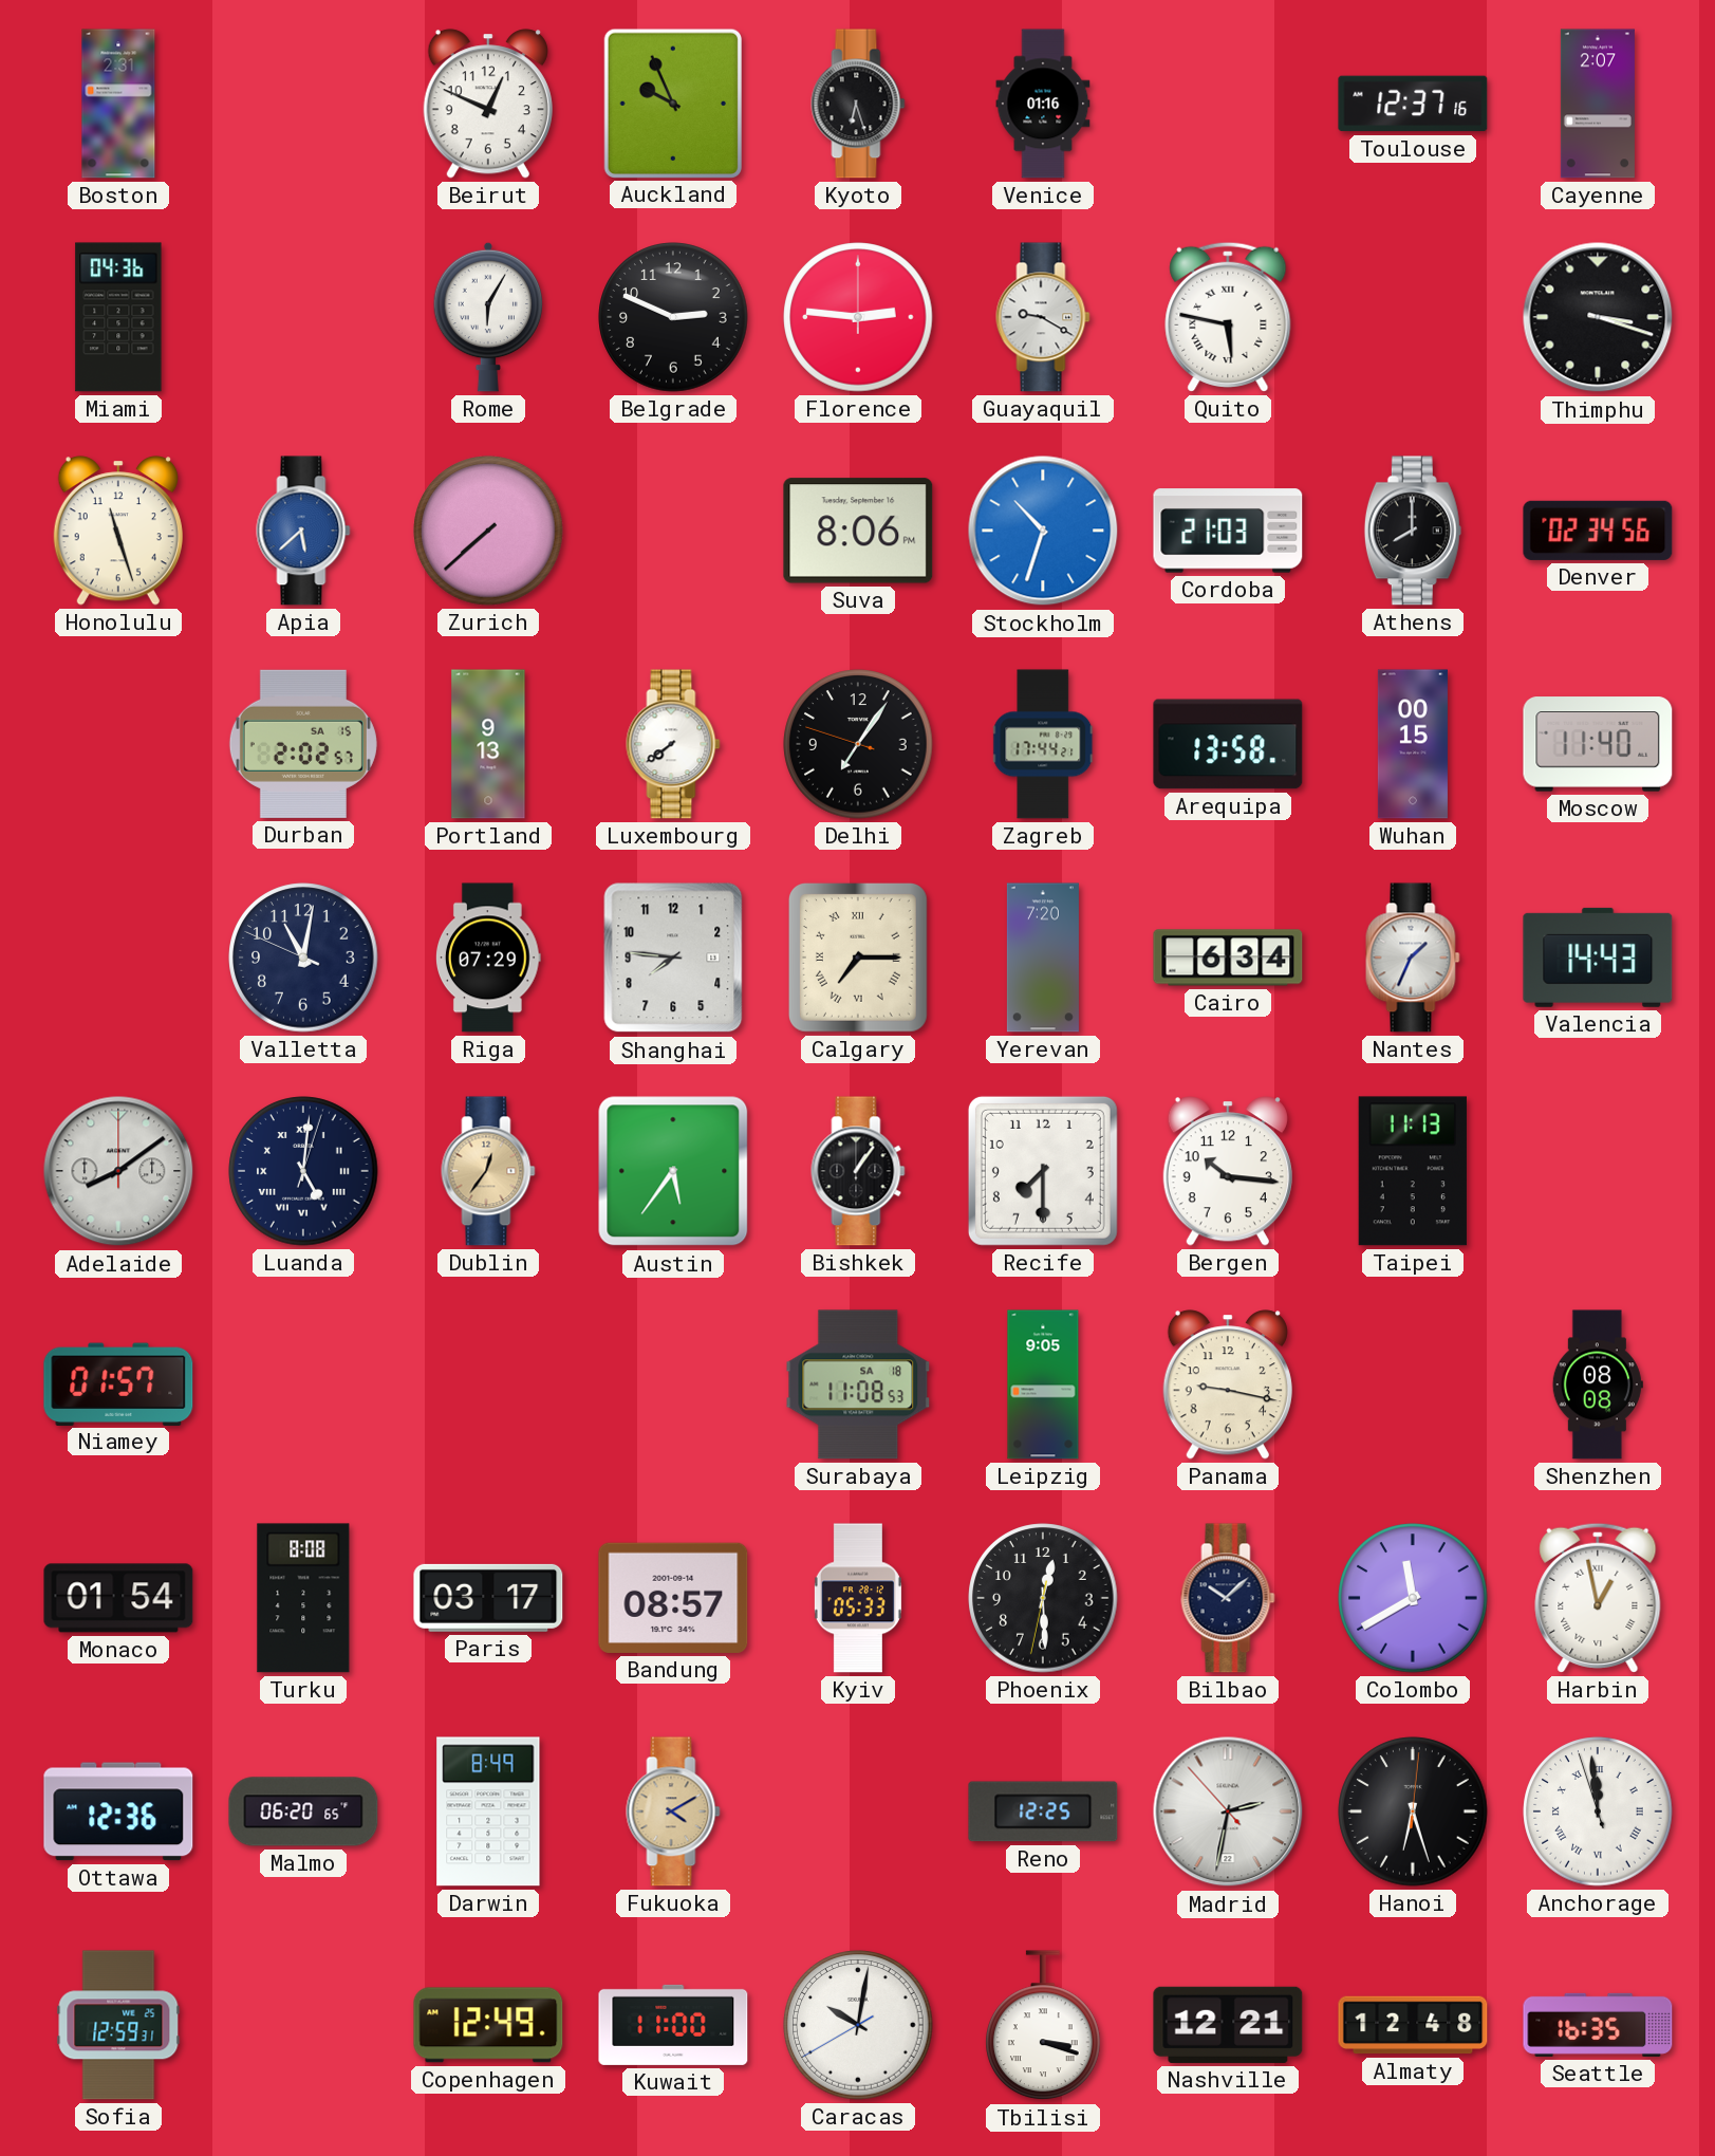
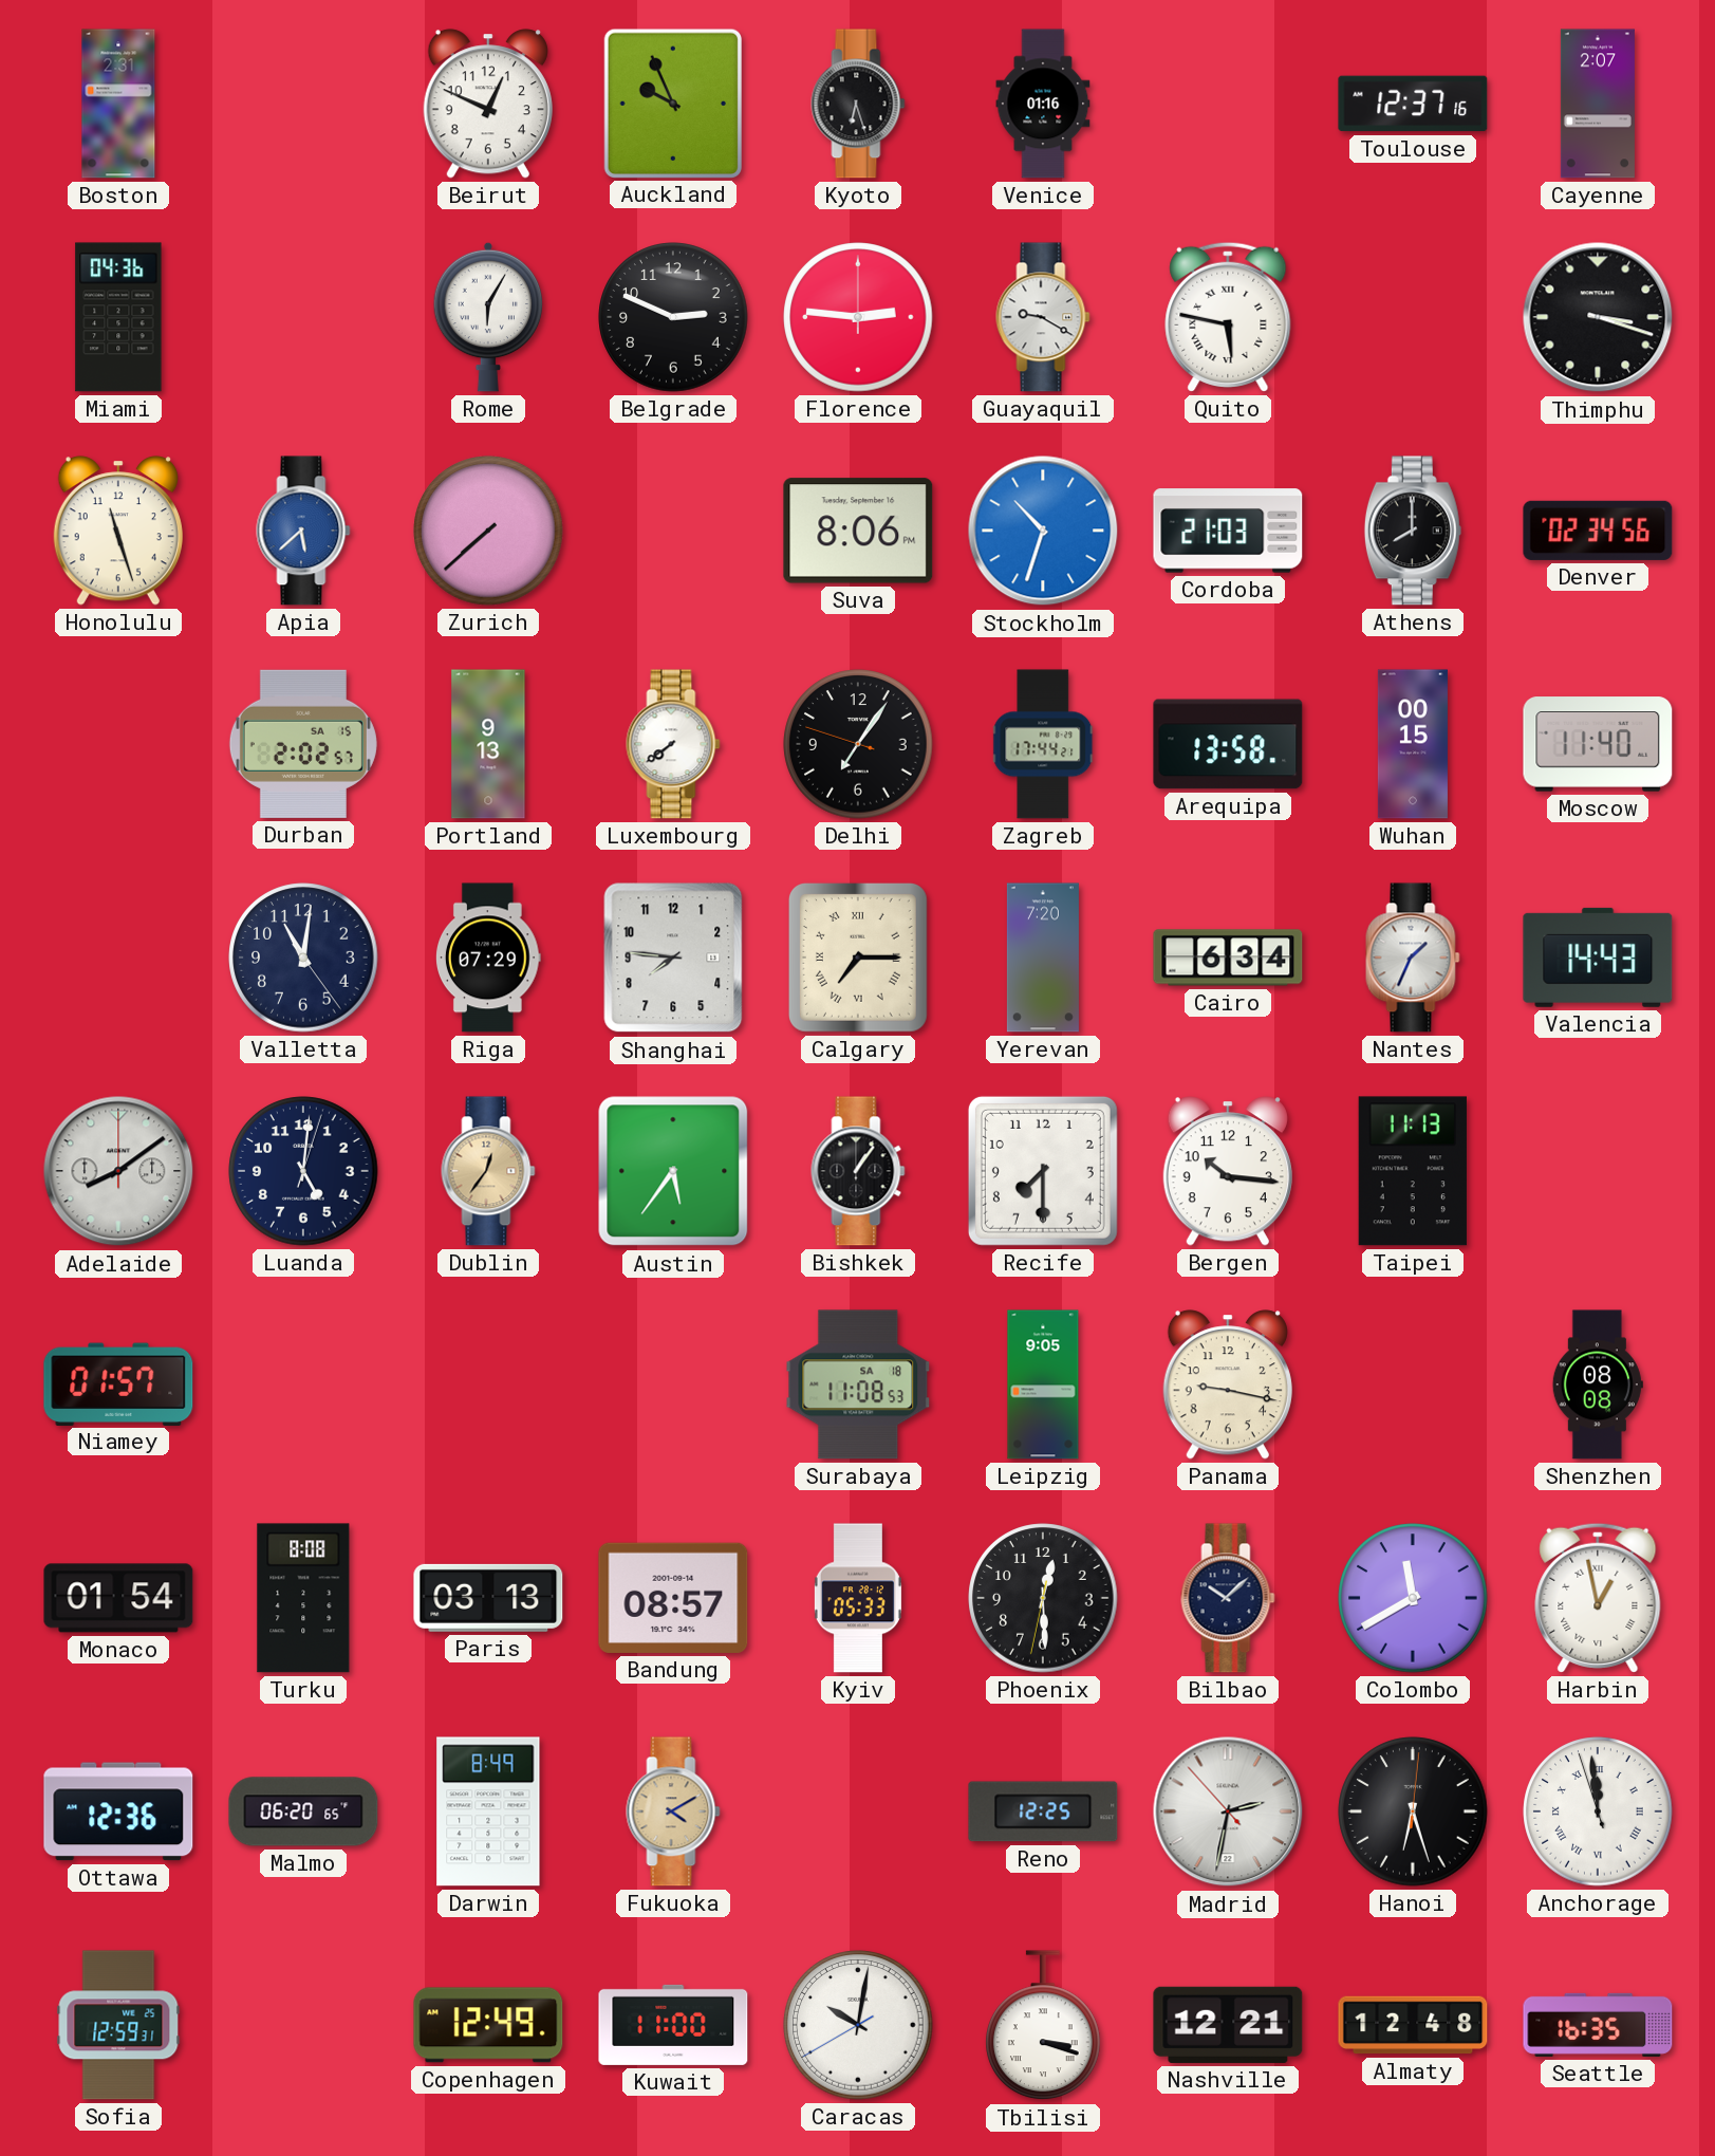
Valletta: 11:01:49 -> 11:01:24 (303, 958)
Luanda numerals: Roman -> Arabic (303, 1171)
Paris: 03:17 -> 03:13 (488, 1598)
